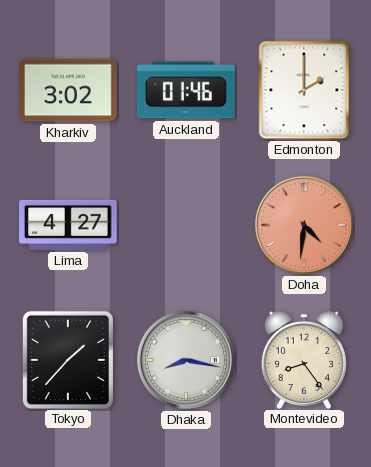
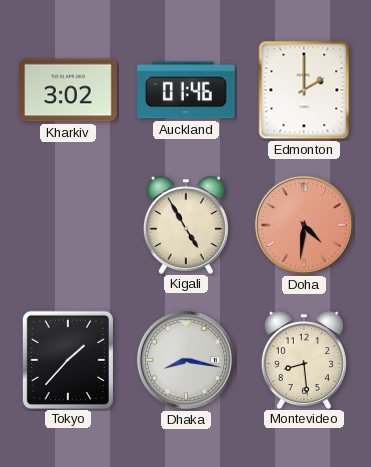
Lima: 4:27 -> none (68, 225)
Kigali: none -> 4:55 (186, 225)
Montevideo: 8:24 -> 8:29 (304, 360)
